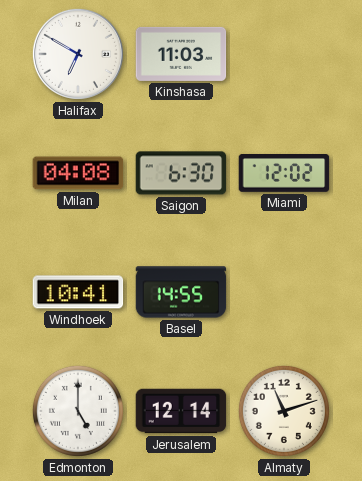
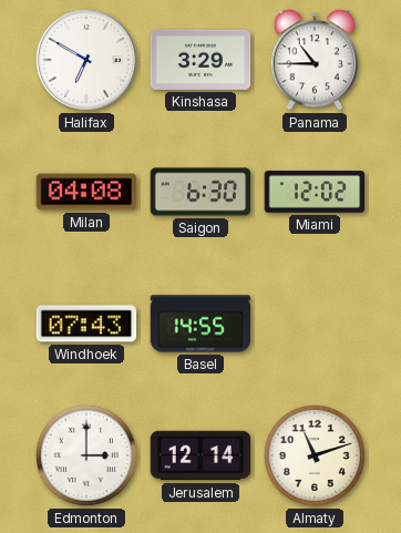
Kinshasa: 11:03 -> 3:29 (200, 60)
Panama: none -> 10:45 (313, 60)
Windhoek: 10:41 -> 07:43 (86, 324)
Edmonton: 5:00 -> 3:00 (86, 455)
